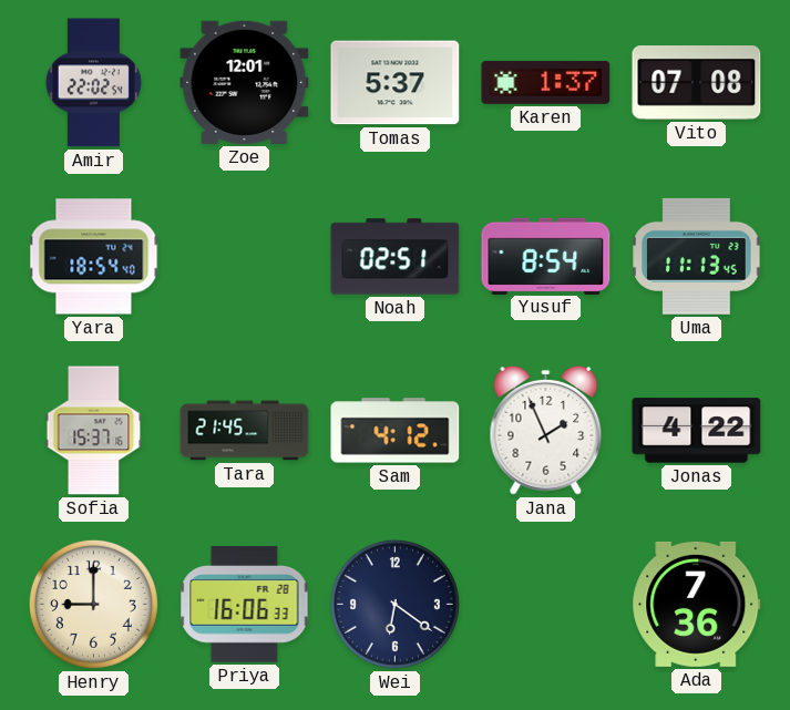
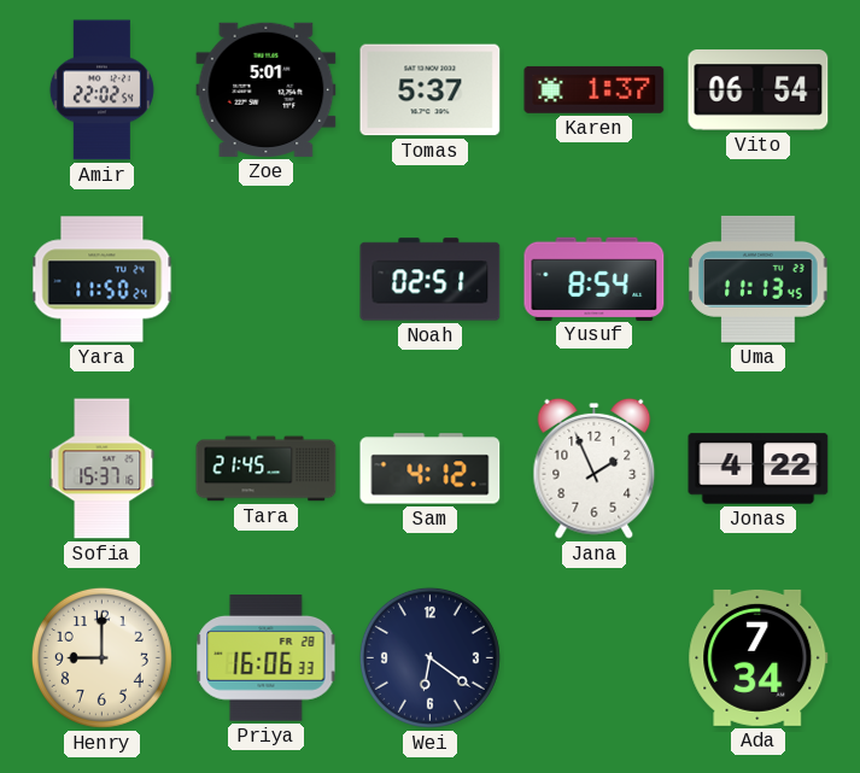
Zoe: 12:01 -> 5:01 (267, 89)
Vito: 07:08 -> 06:54 (759, 90)
Yara: 18:54 -> 11:50 (103, 280)
Ada: 7:36 -> 7:34 (759, 657)
